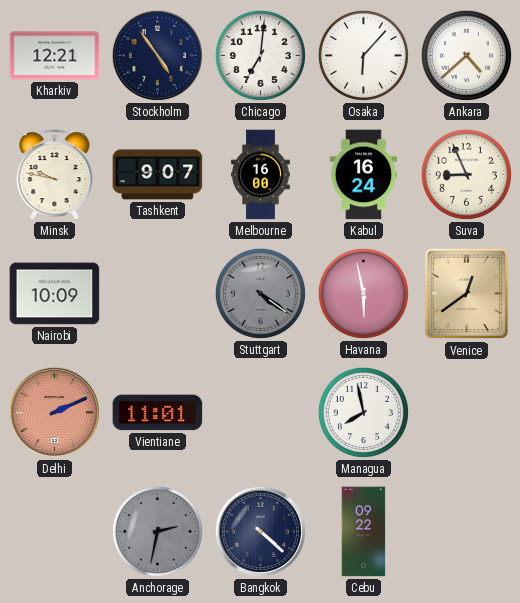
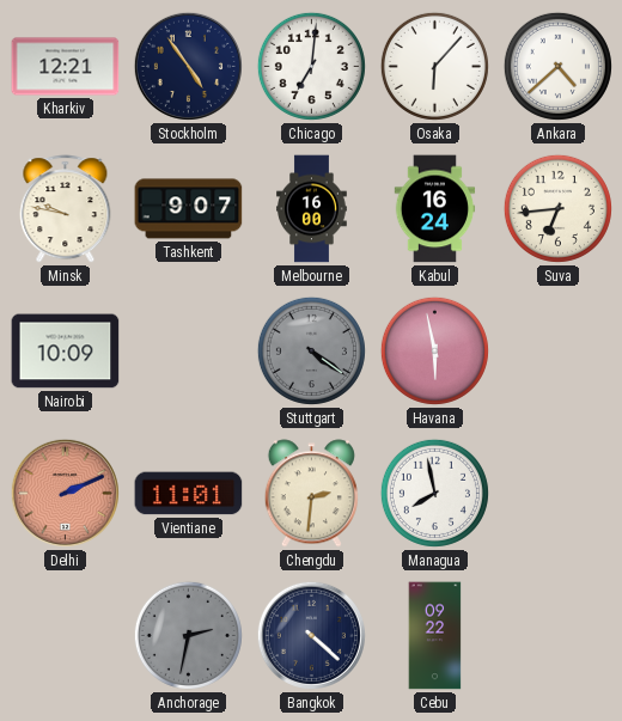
Suva: 8:56 -> 6:44 (557, 208)
Venice: 12:39 -> none (467, 294)
Chengdu: none -> 2:31 (311, 494)
